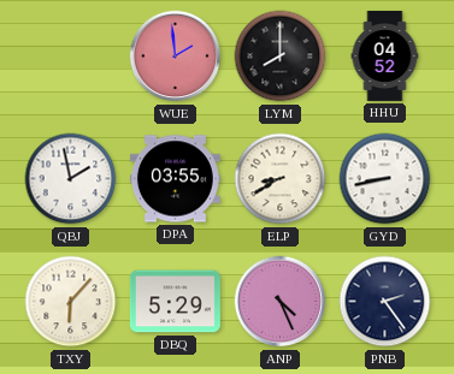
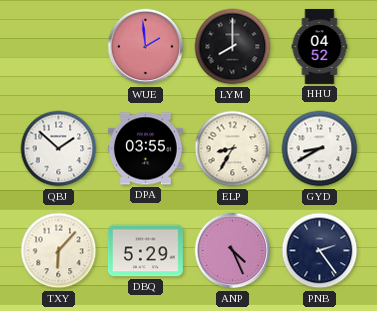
QBJ: 1:58 -> 1:52 (59, 149)
ELP: 8:40 -> 8:35 (233, 149)
GYD: 8:43 -> 8:40 (320, 149)
